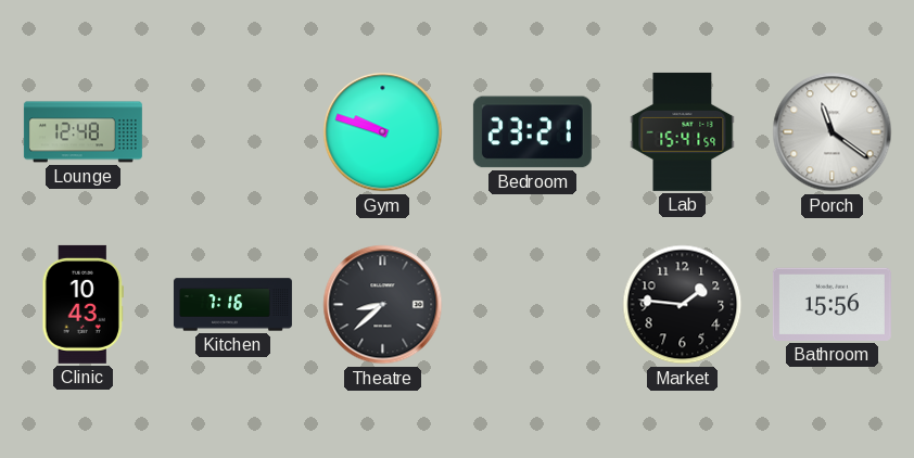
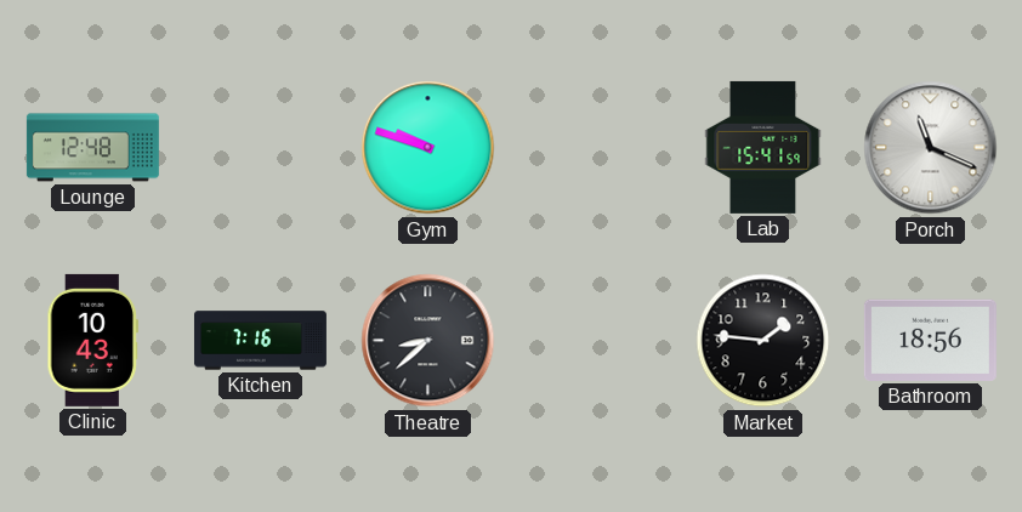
Bedroom: 23:21 -> none (532, 132)
Porch: 11:21 -> 11:19 (931, 148)
Bathroom: 15:56 -> 18:56 (930, 340)
